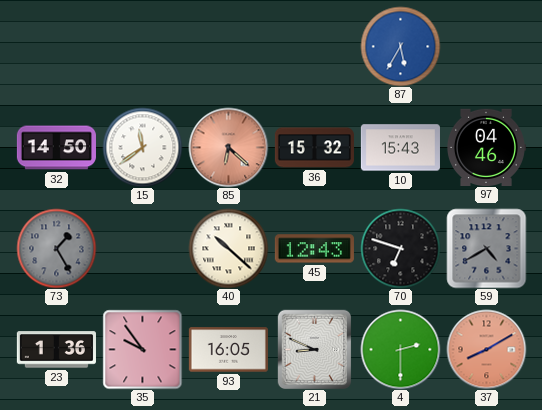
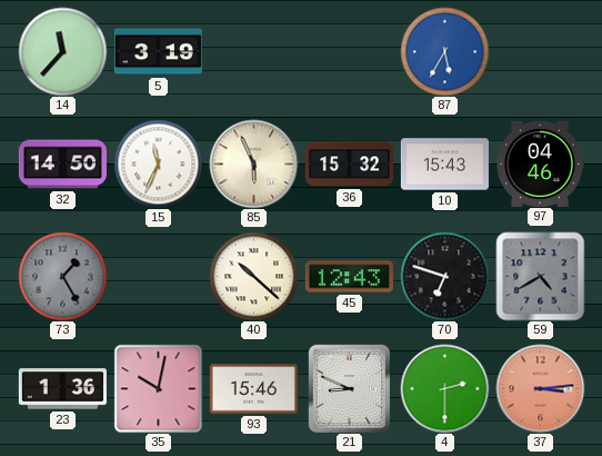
14: none -> 11:37 (62, 51)
5: none -> 3:19 (158, 52)
15: 11:39 -> 11:34 (158, 163)
85: 6:22 -> 5:56 (253, 163)
85 dial: salmon -> cream (253, 163)
35: 9:54 -> 10:02 (158, 388)
93: 16:05 -> 15:46 (253, 389)
37: 8:10 -> 3:14 (540, 388)
